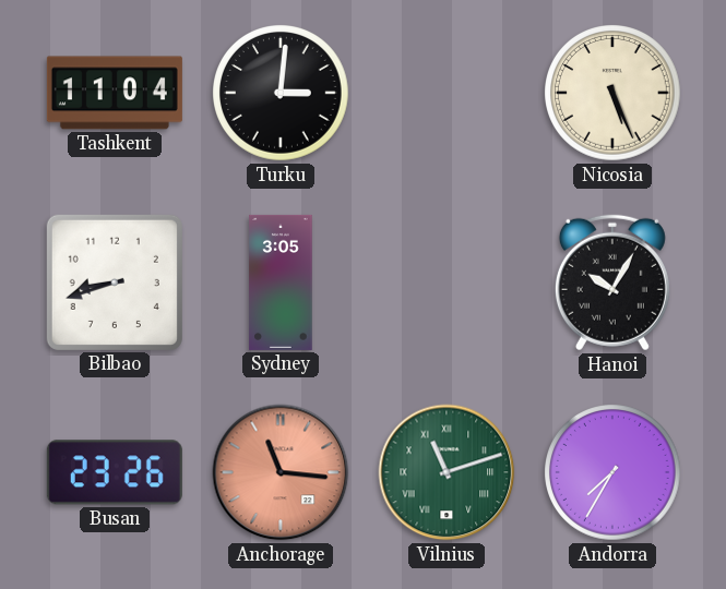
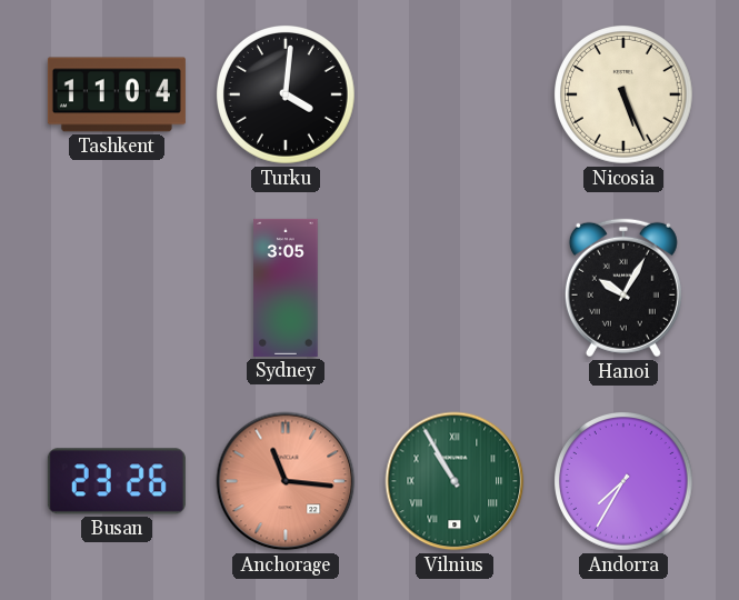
Turku: 3:01 -> 4:01 (287, 96)
Bilbao: 8:42 -> none (115, 283)
Vilnius: 11:12 -> 10:55 (455, 481)
